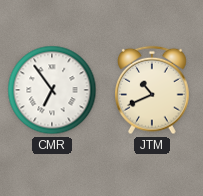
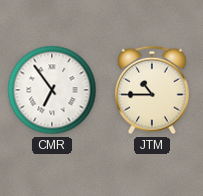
JTM: 10:41 -> 10:45 (153, 90)
